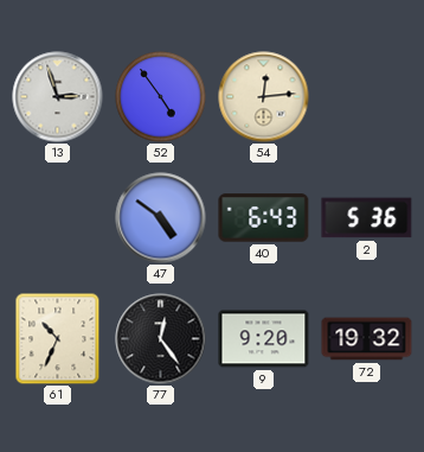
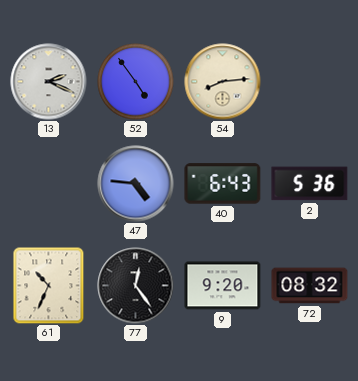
13: 2:57 -> 2:19 (49, 82)
54: 12:14 -> 8:14 (223, 82)
47: 4:51 -> 4:46 (136, 184)
72: 19:32 -> 08:32 (310, 286)
